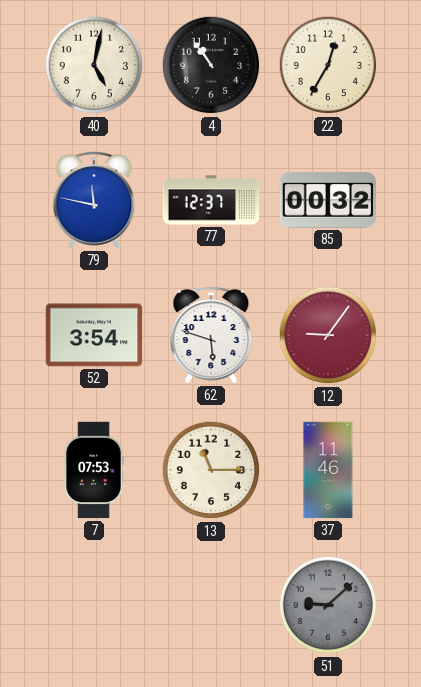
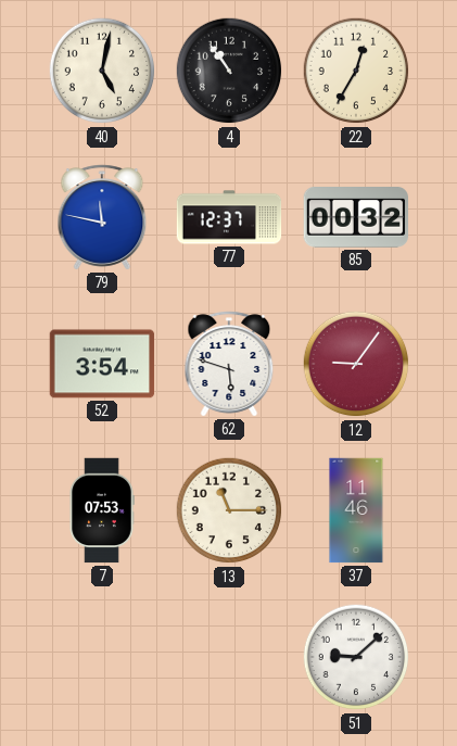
51 dial: grey -> white (356, 657)
